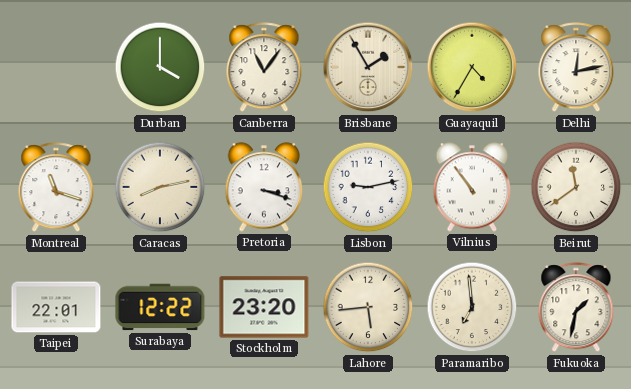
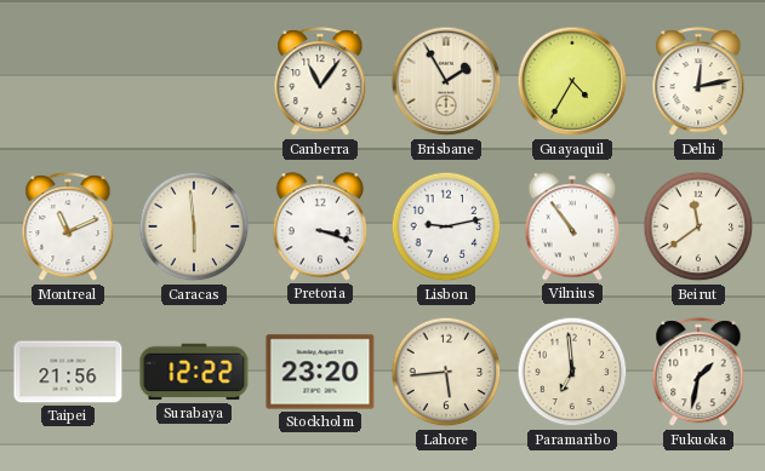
Durban: 4:00 -> none (160, 67)
Montreal: 11:18 -> 11:11 (68, 228)
Caracas: 8:13 -> 5:59 (194, 226)
Taipei: 22:01 -> 21:56 (68, 372)
